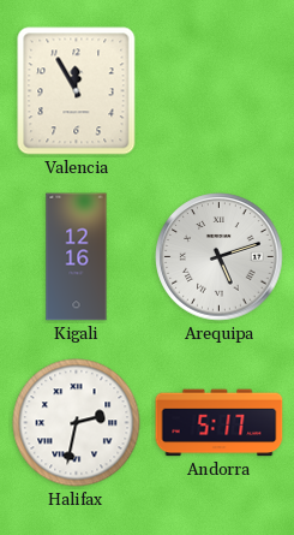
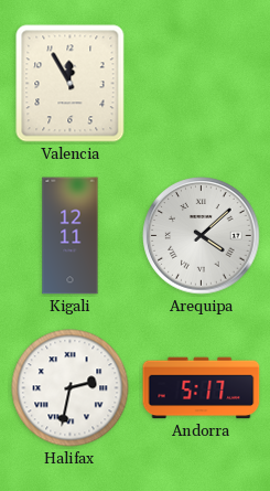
Kigali: 12:16 -> 12:11 (71, 236)
Arequipa: 5:12 -> 4:08 (202, 236)
